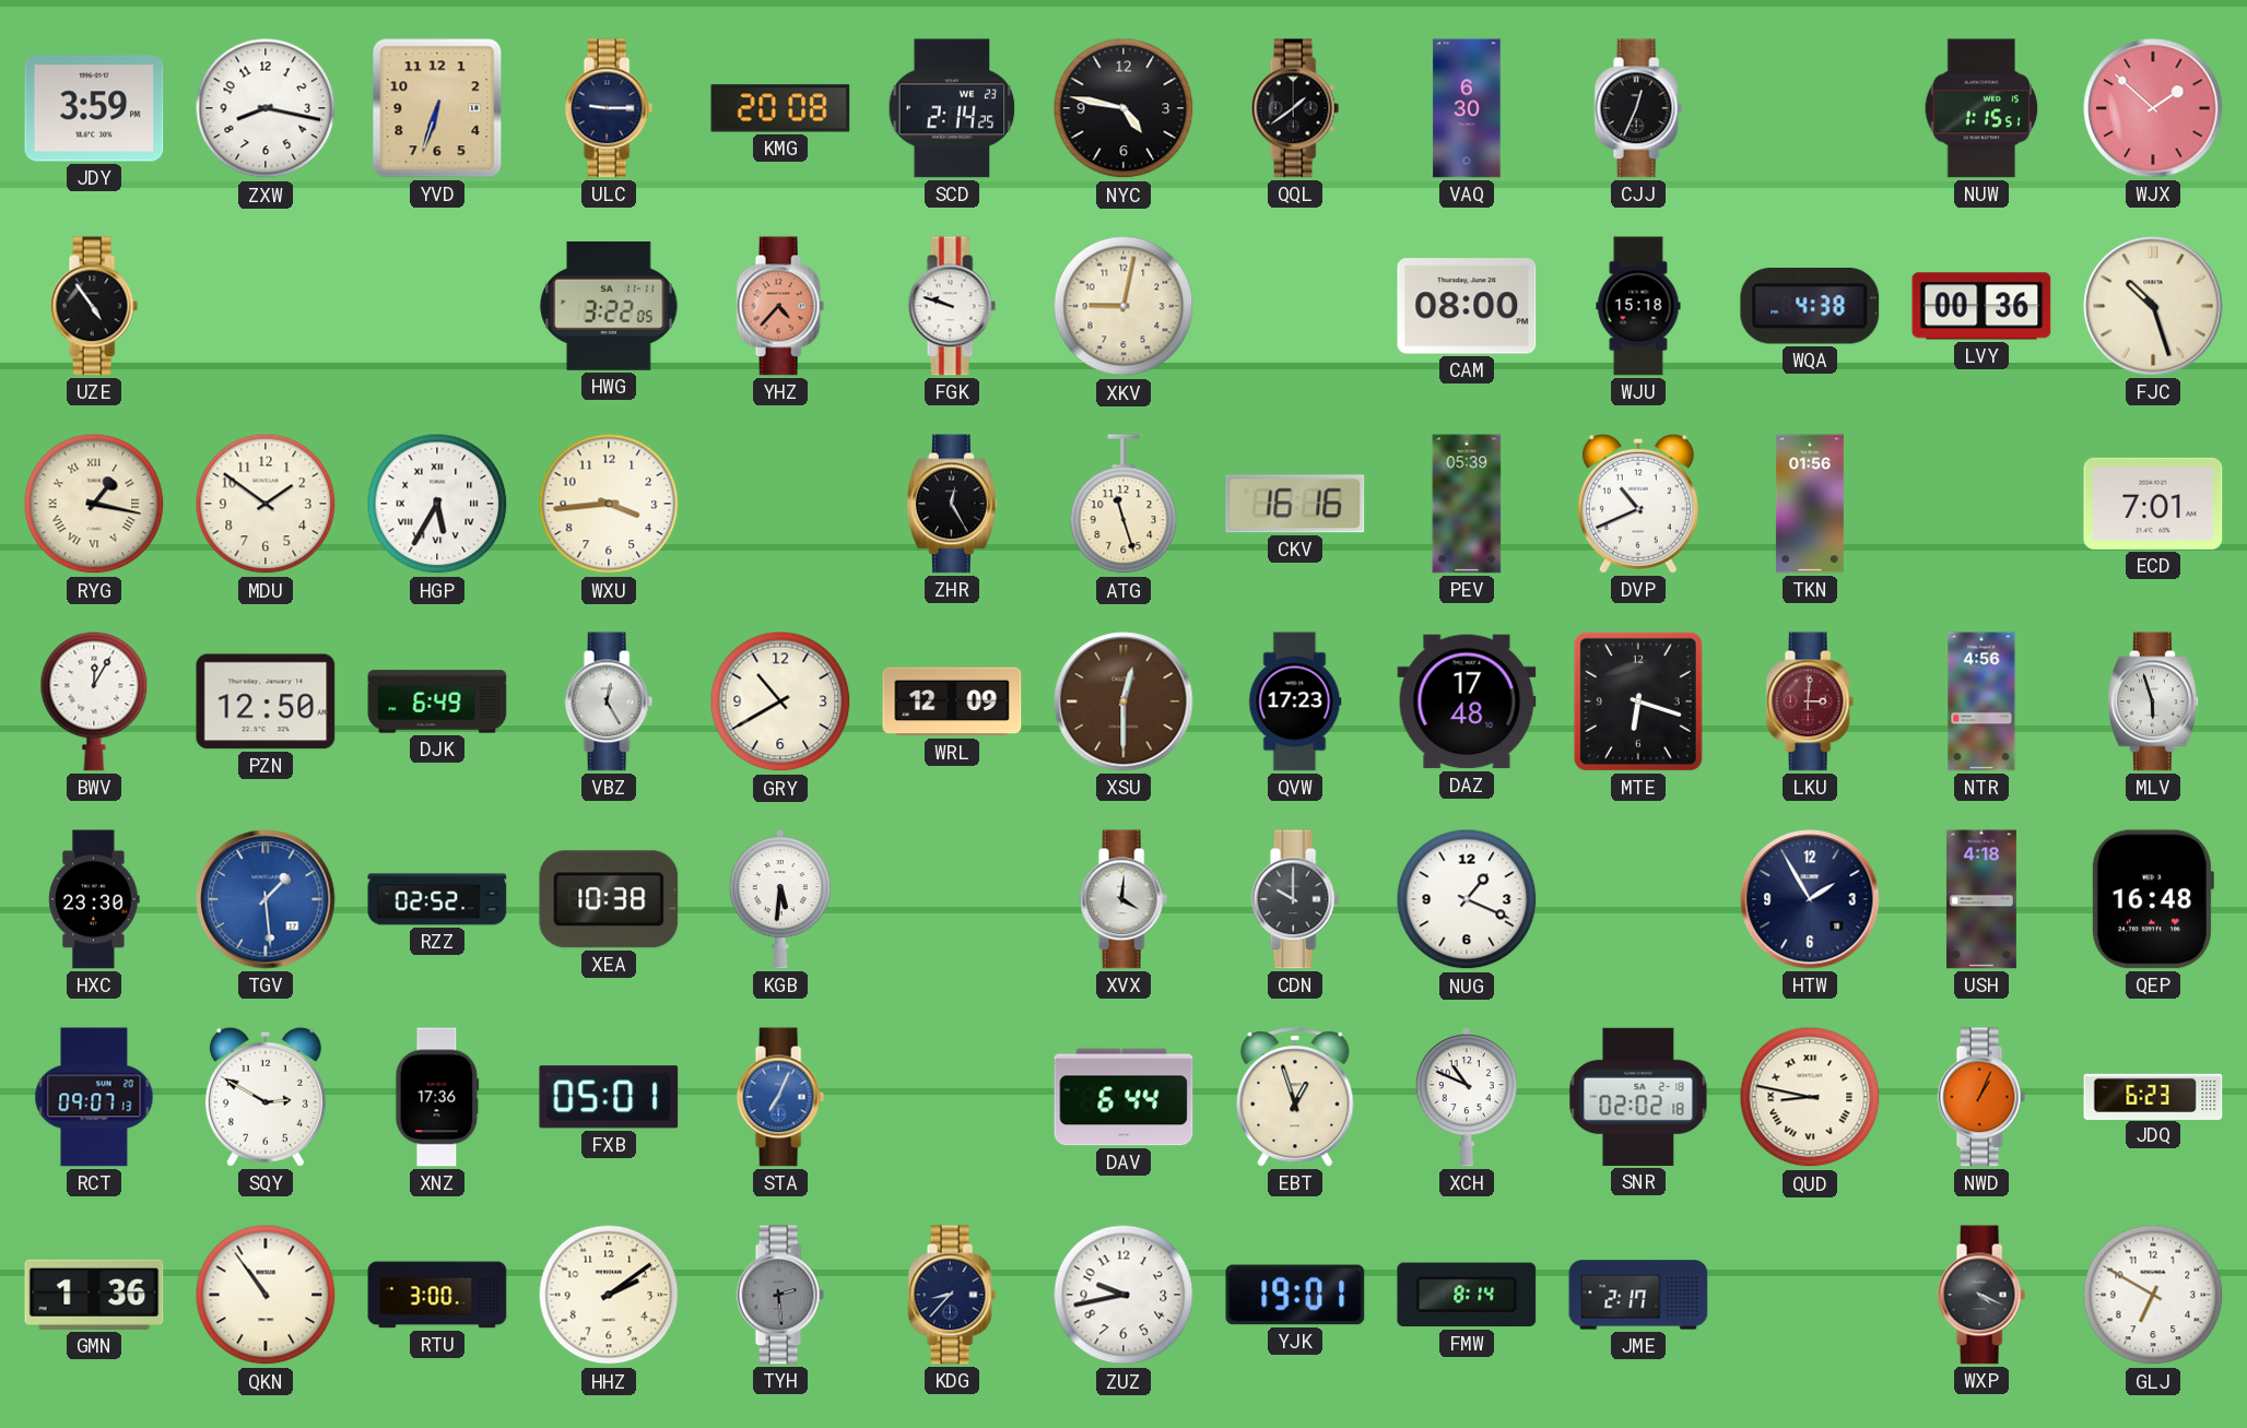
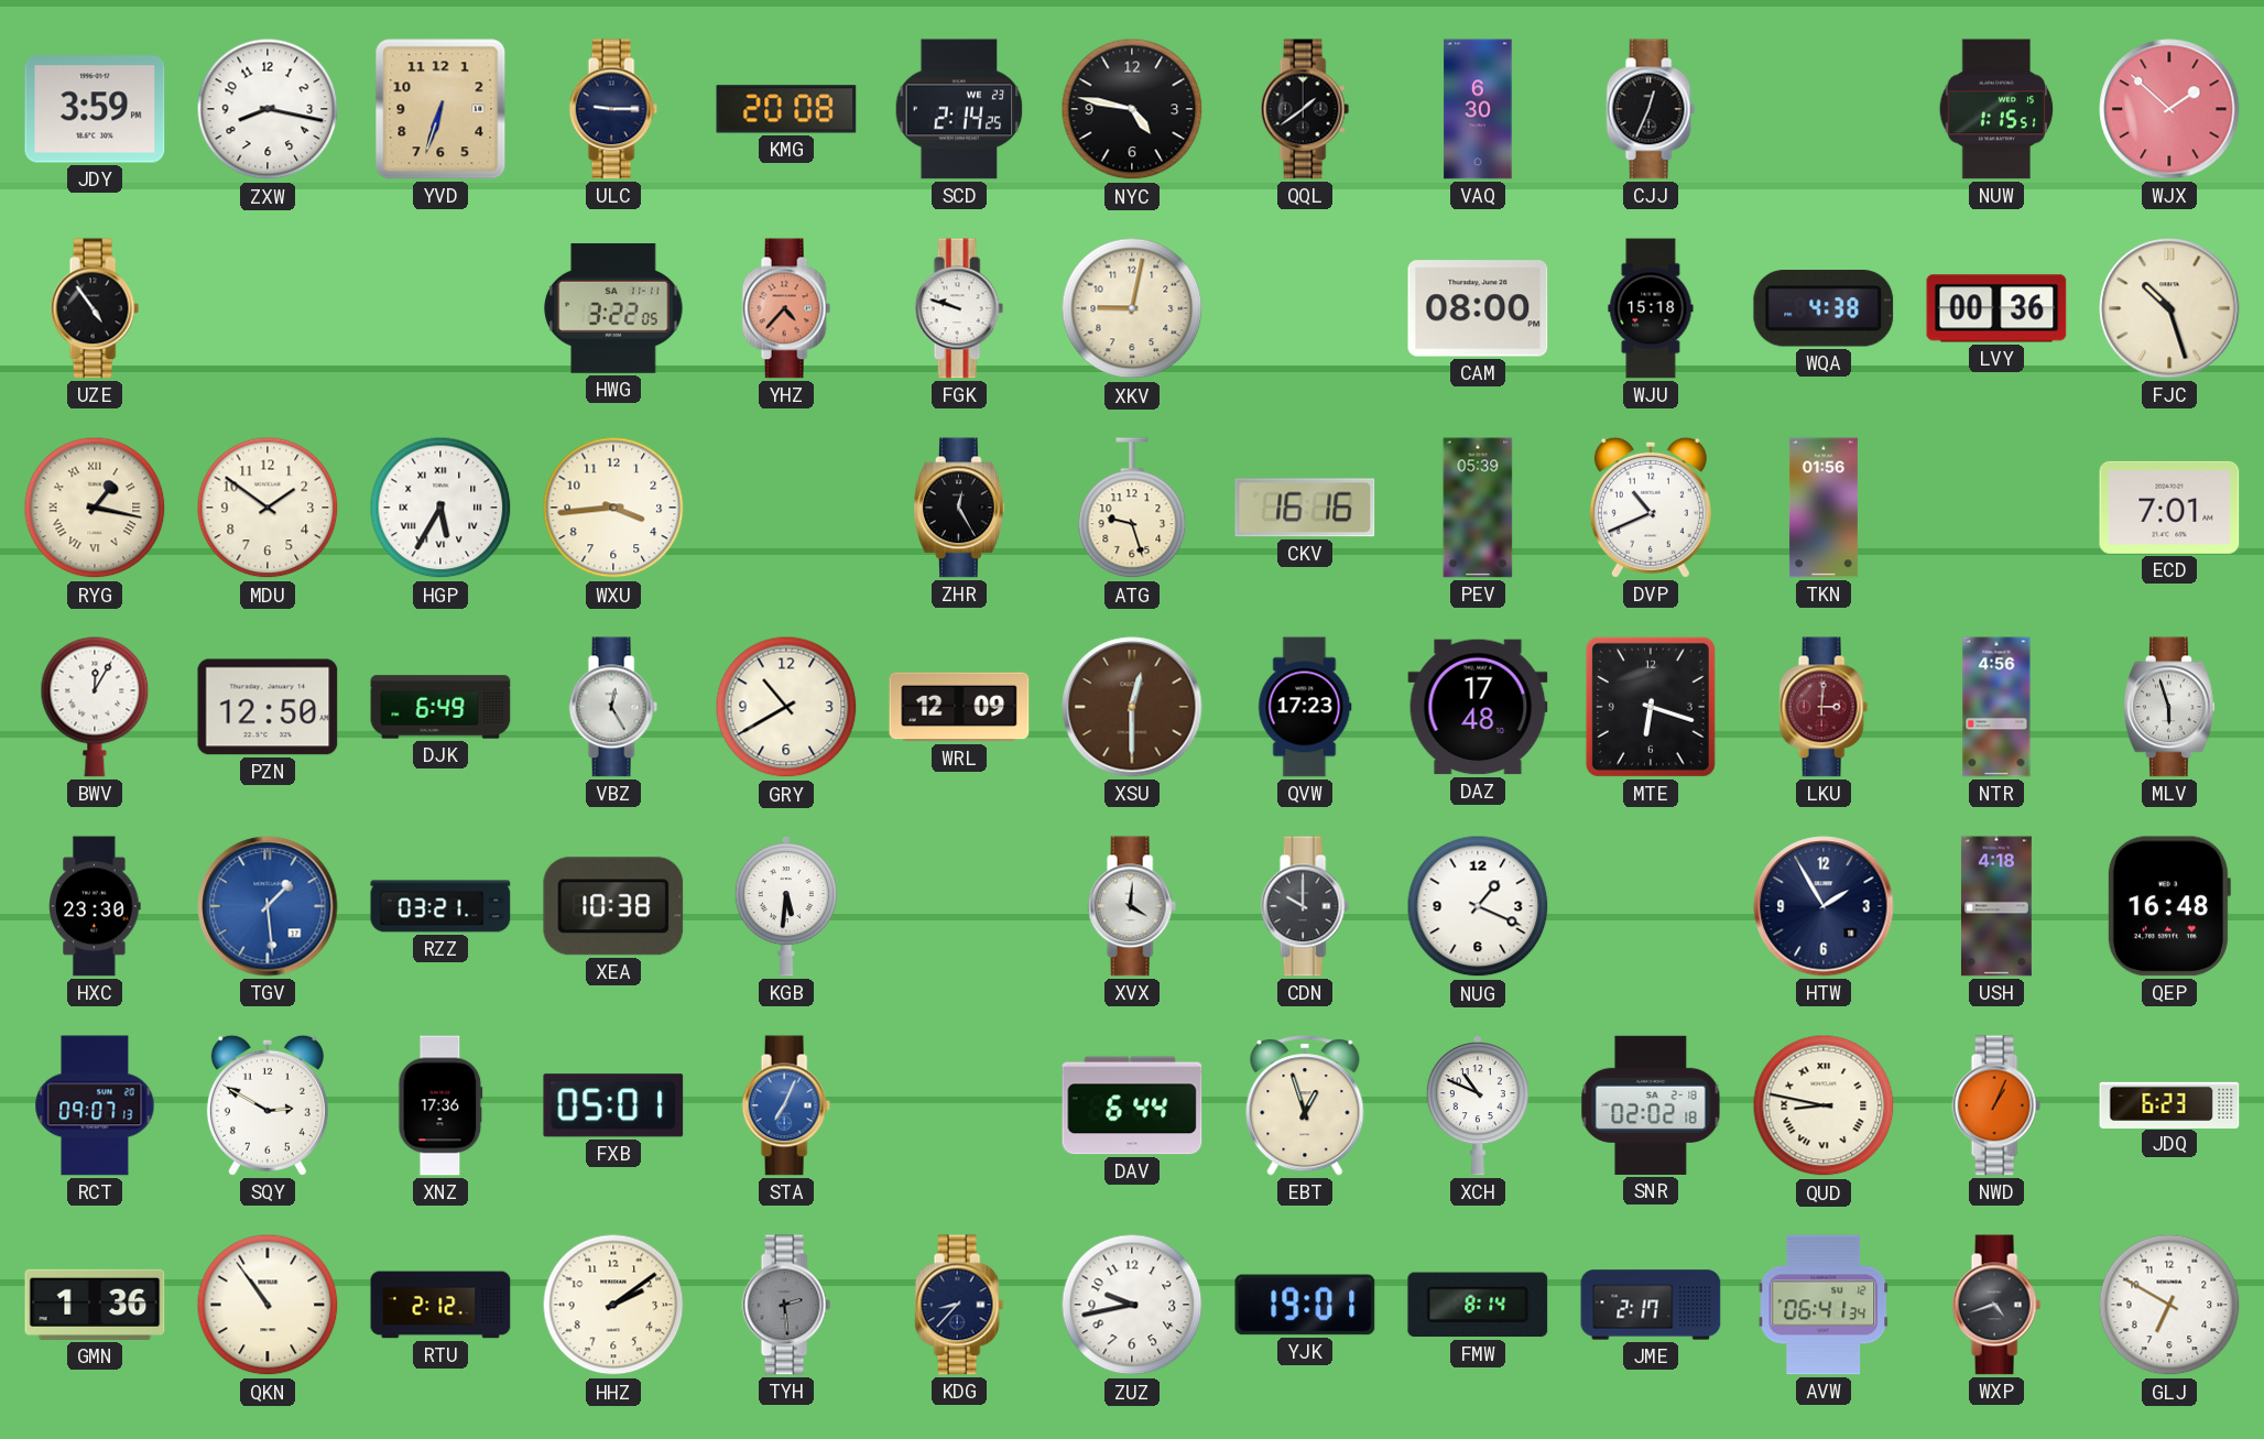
ATG: 11:27 -> 9:27 (1132, 509)
RZZ: 02:52 -> 03:21 (440, 906)
RTU: 3:00 -> 2:12 (440, 1305)
AVW: none -> 06:41 (1824, 1305)
WXP: 4:19 -> 4:42 (1996, 1305)
